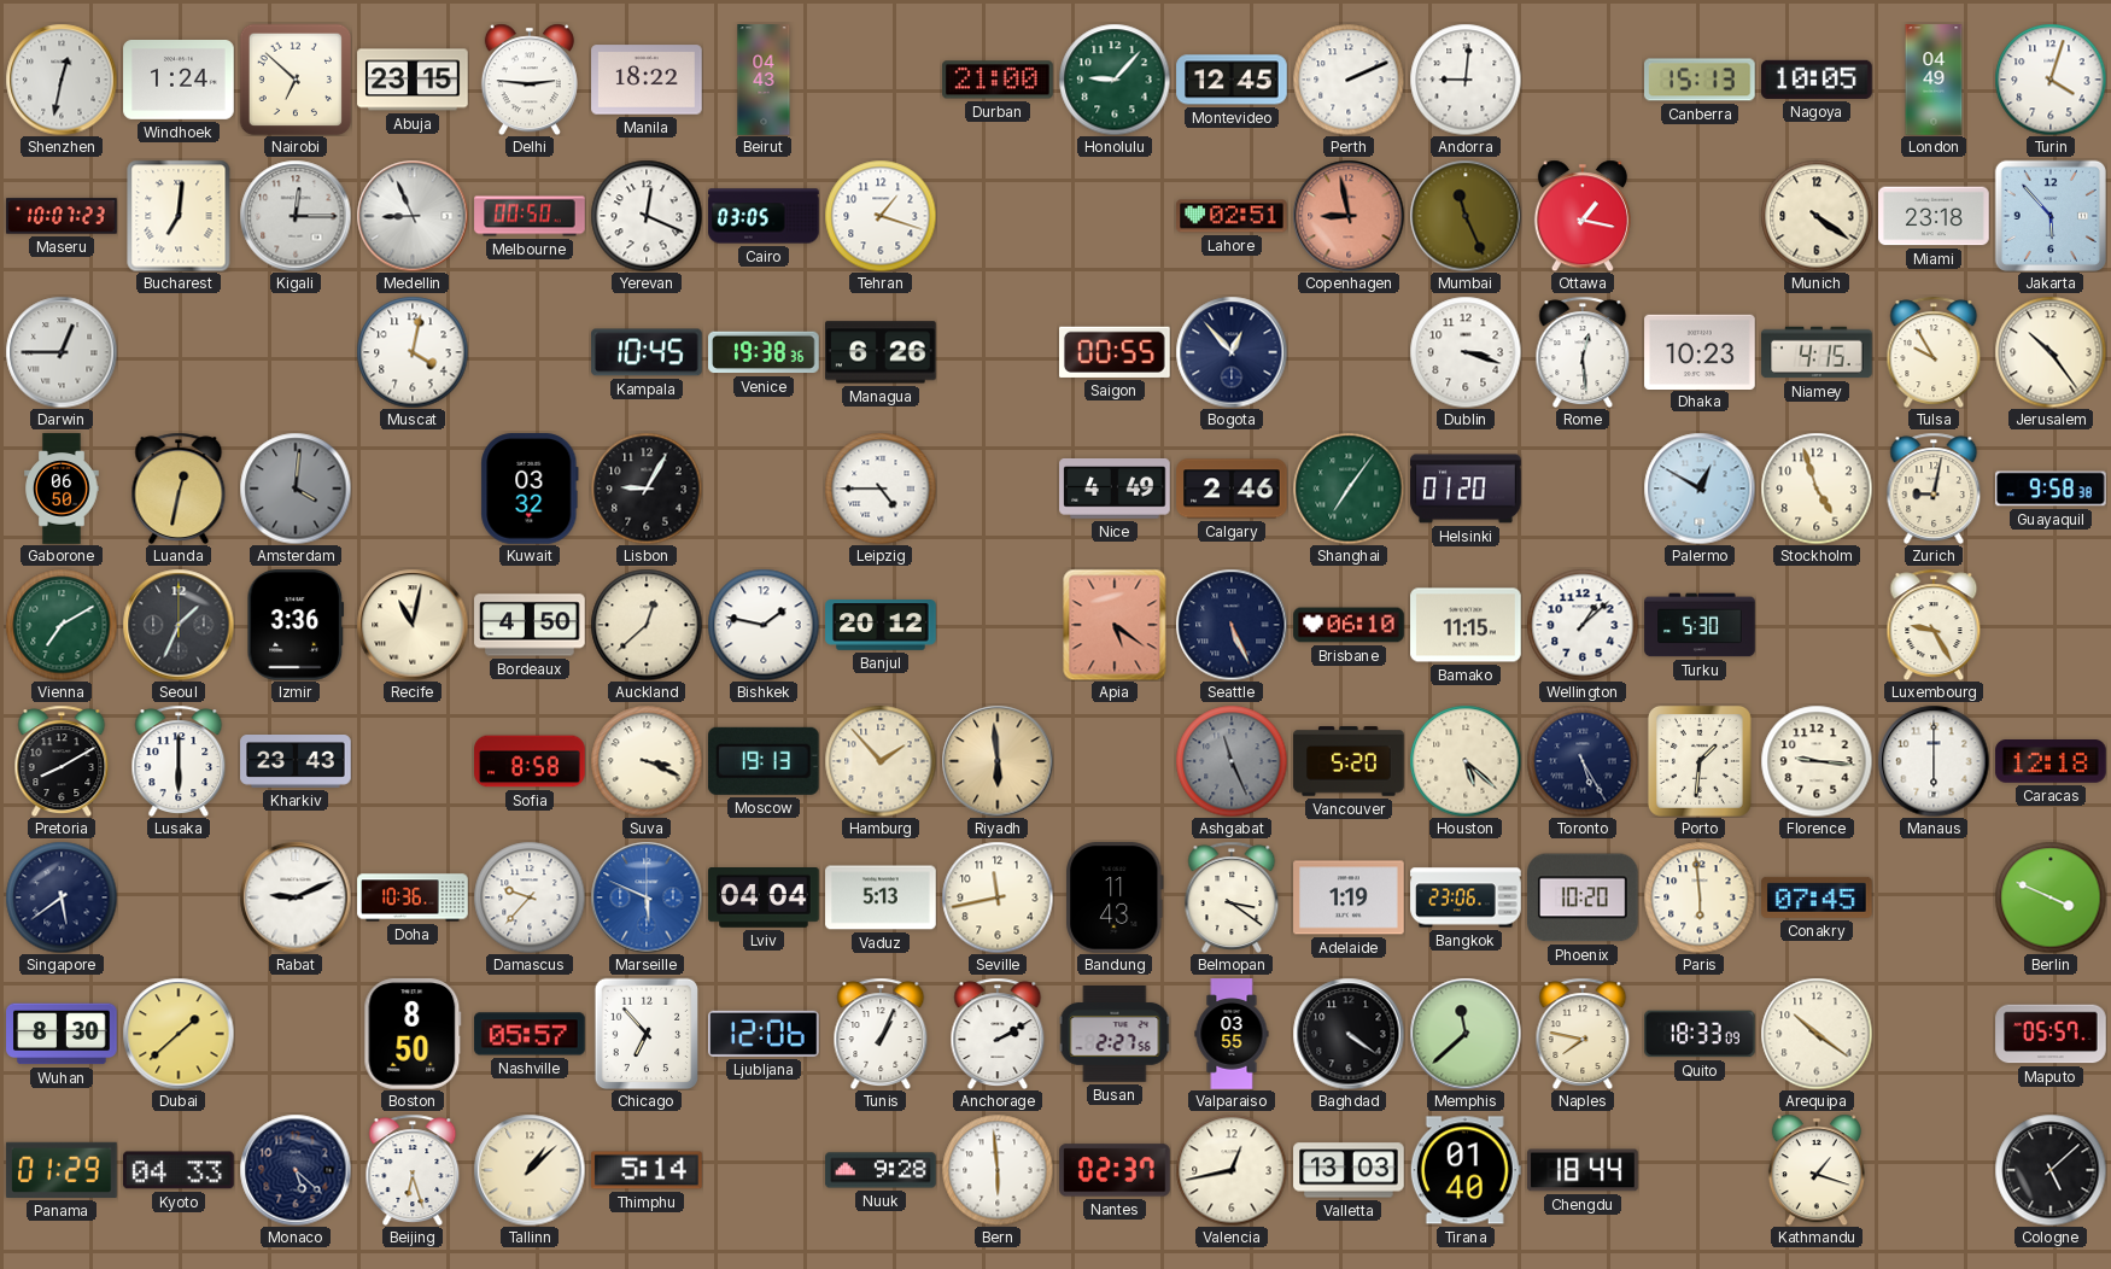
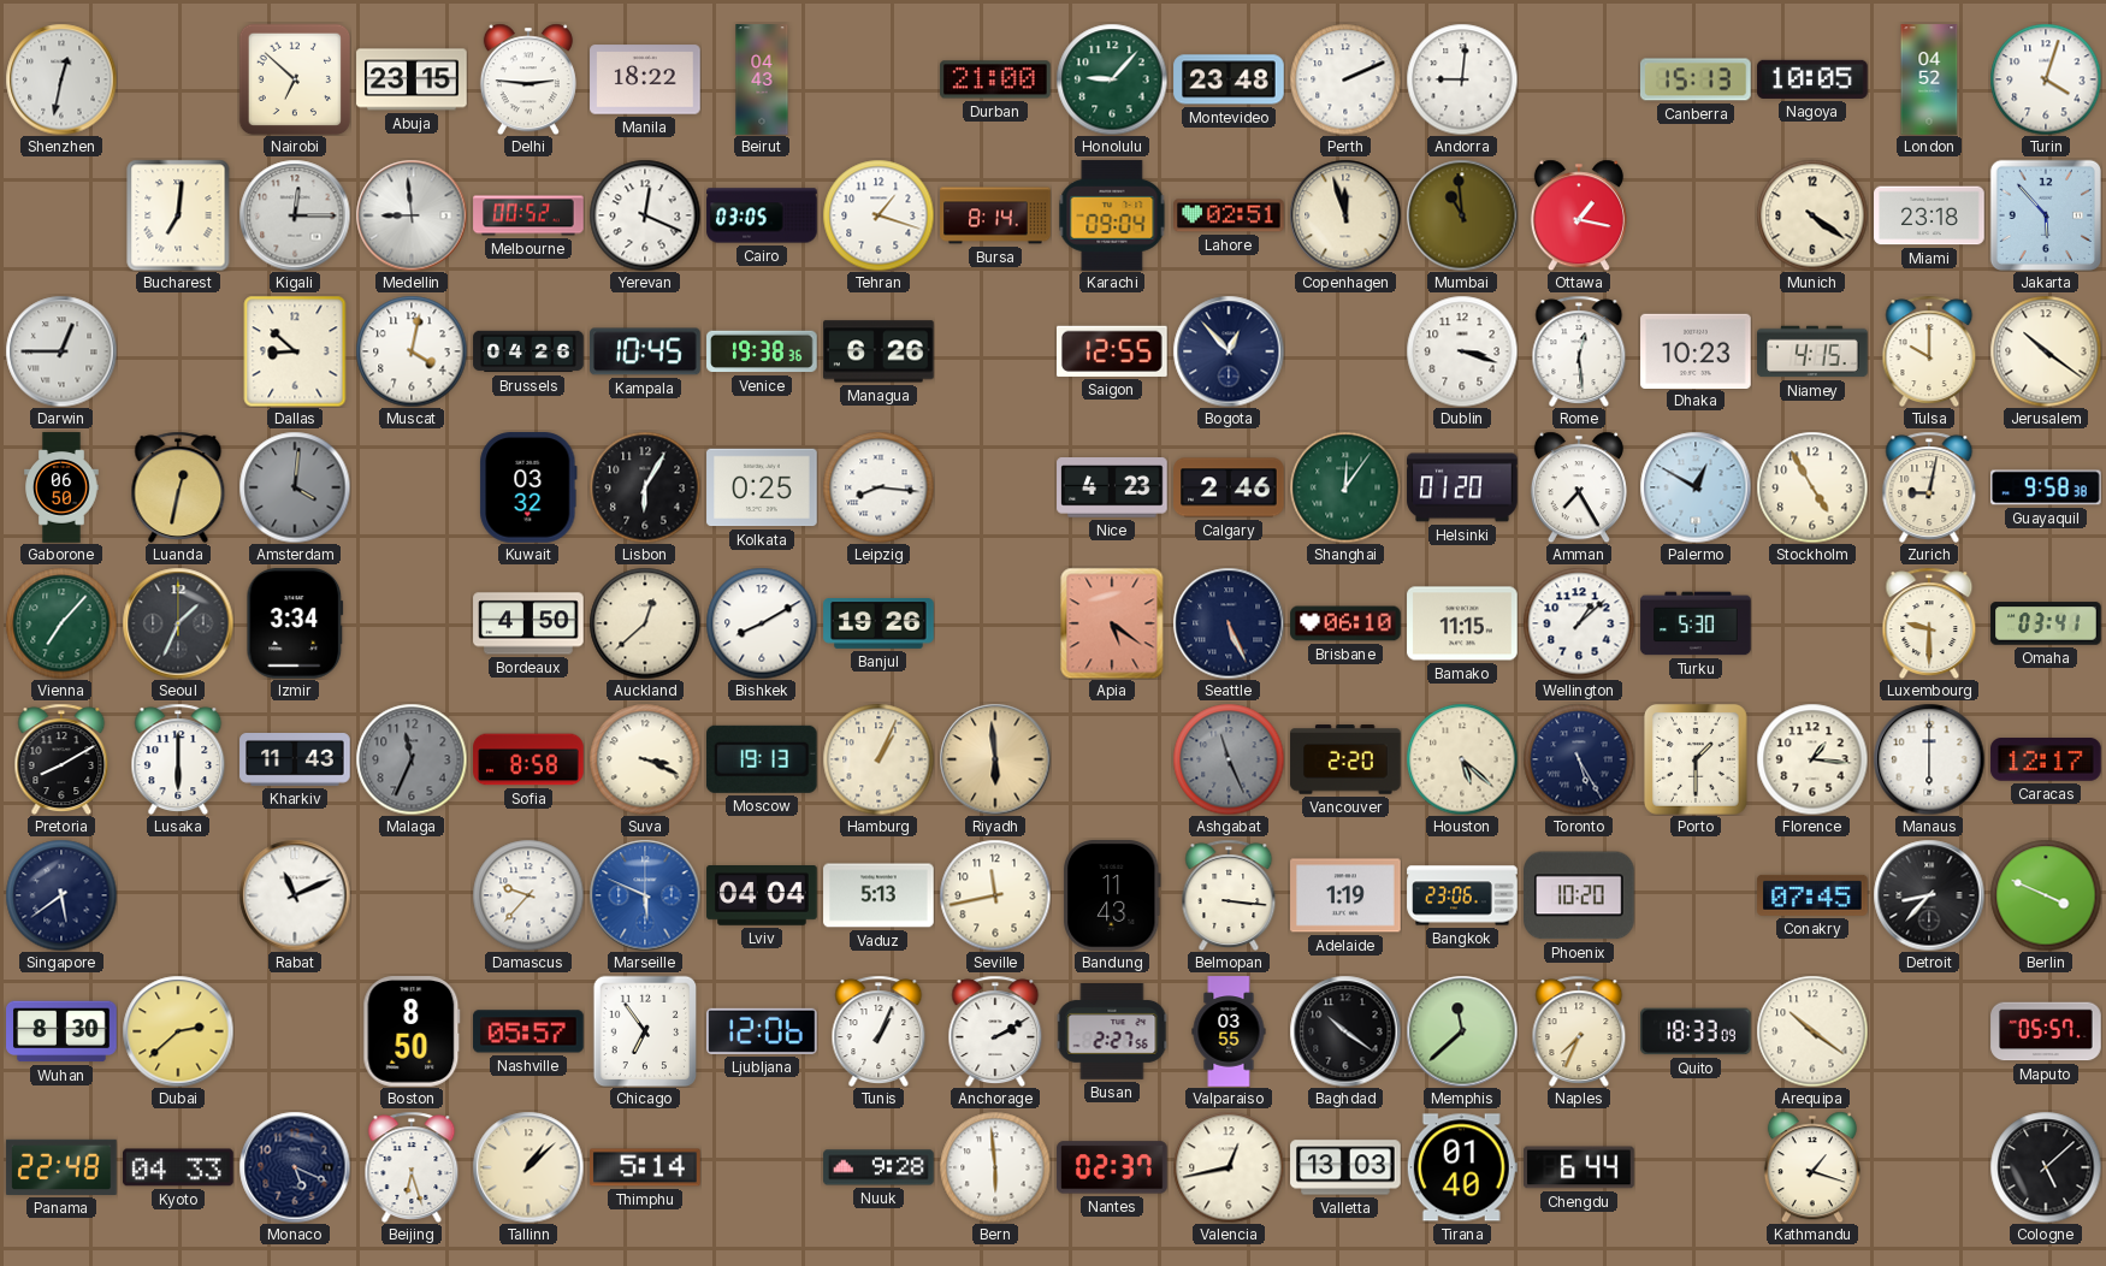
Windhoek: 1:24 -> none (179, 81)
Montevideo: 12:45 -> 23:48 (1229, 79)
London: 04:49 -> 04:52 (1929, 79)
Maseru: 10:07 -> none (62, 216)
Medellin: 8:56 -> 8:59 (412, 215)
Melbourne: 00:50 -> 00:52 (528, 215)
Bursa: none -> 8:14 (995, 215)
Karachi: none -> 09:04 (1112, 215)
Copenhagen: 8:58 -> 11:57 (1345, 215)
Copenhagen dial: salmon -> cream (1345, 215)
Mumbai: 11:26 -> 10:59 (1462, 215)
Dallas: none -> 8:52 (295, 351)
Brussels: none -> 04:26 (528, 351)
Saigon: 00:55 -> 12:55 (1113, 351)
Tulsa: 9:55 -> 10:00 (1929, 351)
Jerusalem: 10:24 -> 10:21 (2046, 351)
Lisbon: 9:05 -> 6:05 (645, 487)
Kolkata: none -> 0:25 (762, 487)
Leipzig: 4:45 -> 8:16 (879, 487)
Nice: 4:49 -> 4:23 (1112, 487)
Shanghai: 7:06 -> 12:06 (1345, 487)
Amman: none -> 7:25 (1579, 487)
Stockholm: 4:57 -> 4:55 (1812, 487)
Vienna: 7:10 -> 7:07 (61, 623)
Izmir: 3:36 -> 3:34 (295, 623)
Recife: 11:02 -> none (413, 625)
Bishkek: 1:47 -> 8:10 (762, 623)
Banjul: 20:12 -> 19:26 (879, 625)
Luxembourg: 9:25 -> 9:30 (1929, 623)
Omaha: none -> 03:41 (2046, 623)
Kharkiv: 23:43 -> 11:43 (295, 761)
Malaga: none -> 11:34 (412, 759)
Hamburg: 1:53 -> 1:04 (879, 759)
Vancouver: 5:20 -> 2:20 (1345, 759)
Porto: 1:31 -> 1:30 (1696, 759)
Florence: 9:16 -> 1:16 (1812, 759)
Caracas: 12:18 -> 12:17 (2046, 759)
Rabat: 9:11 -> 11:11 (295, 895)
Doha: 10:36 -> none (413, 897)
Belmopan: 3:21 -> 3:16 (1229, 895)
Paris: 5:59 -> none (1700, 897)
Detroit: none -> 8:37 (1929, 895)
Dubai: 1:38 -> 2:38 (178, 1031)
Chicago: 6:53 -> 6:54 (645, 1031)
Baghdad: 4:21 -> 10:21 (1345, 1031)
Naples: 7:47 -> 7:34 (1579, 1031)
Panama: 01:29 -> 22:48 (61, 1167)
Monaco: 5:22 -> 5:19 (295, 1167)
Chengdu: 18:44 -> 6:44 (1579, 1167)
